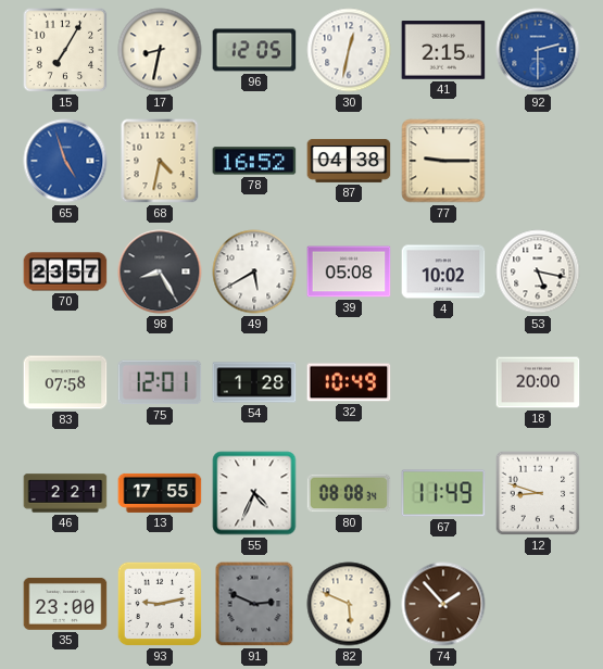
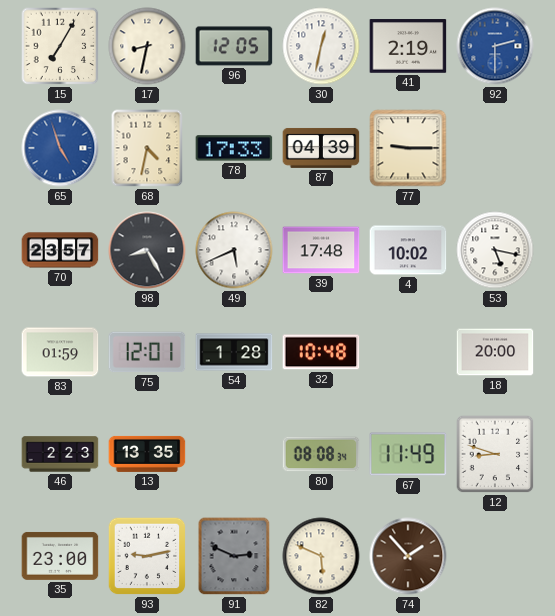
41: 2:15 -> 2:19 (408, 46)
78: 16:52 -> 17:33 (234, 148)
87: 04:38 -> 04:39 (321, 148)
49: 5:40 -> 5:41 (234, 250)
39: 05:08 -> 17:48 (321, 250)
83: 07:58 -> 01:59 (60, 352)
32: 10:49 -> 10:48 (321, 352)
46: 2:21 -> 2:23 (60, 454)
13: 17:55 -> 13:35 (147, 454)
55: 4:34 -> none (254, 493)
